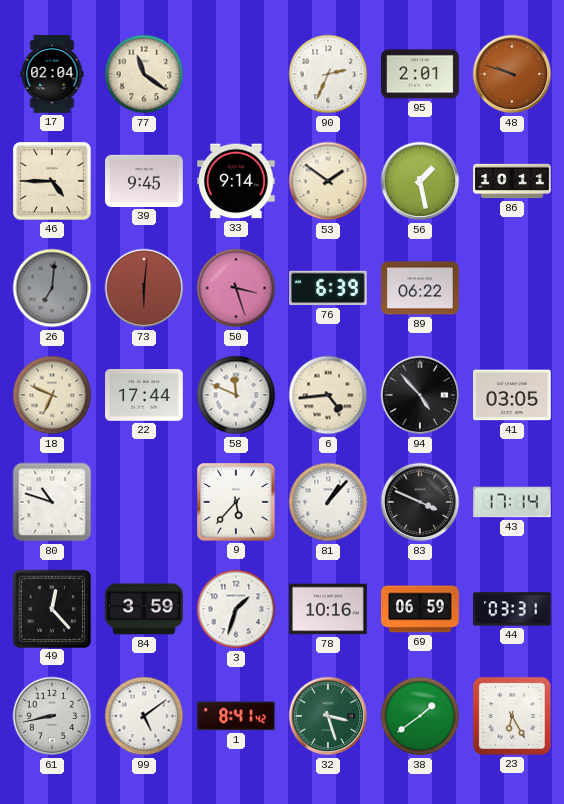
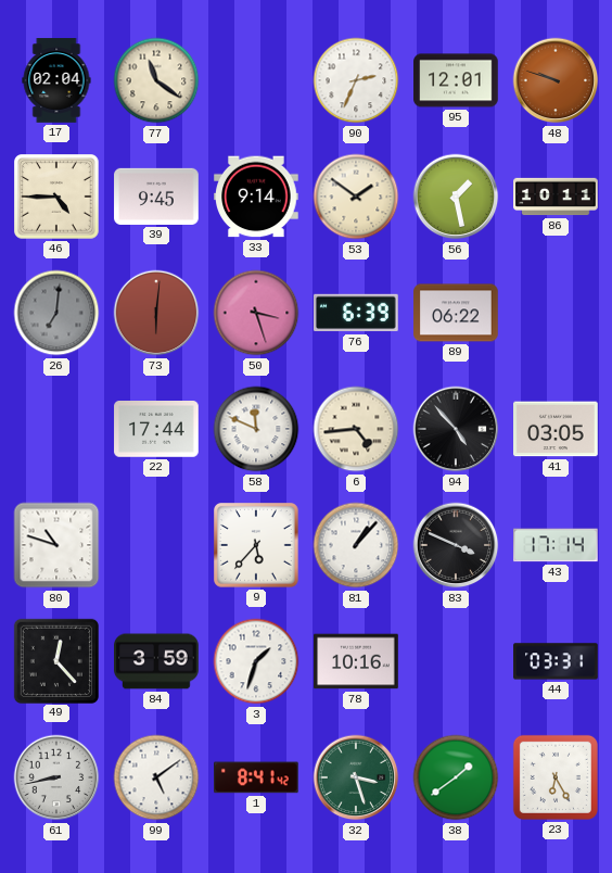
95: 2:01 -> 12:01 (456, 80)
18: 6:49 -> none (52, 395)
69: 06:59 -> none (420, 609)
